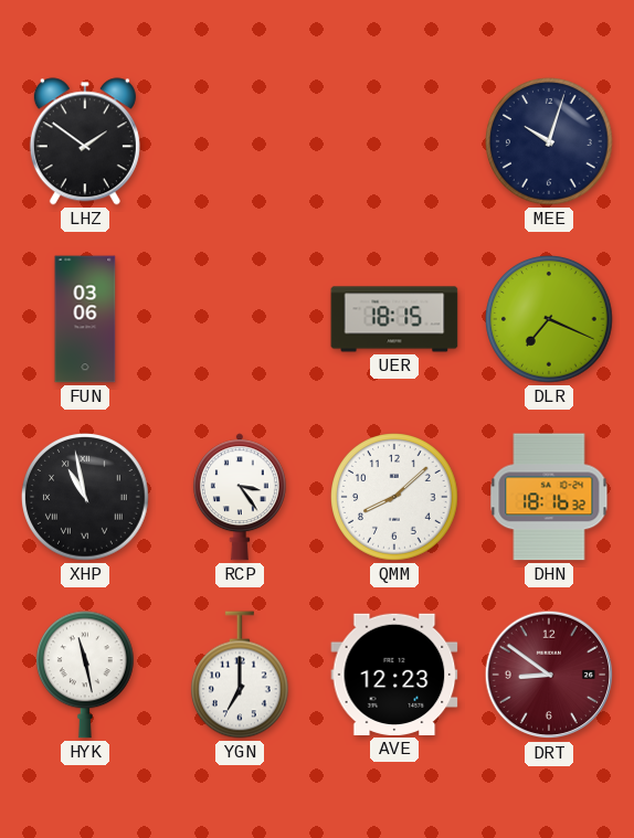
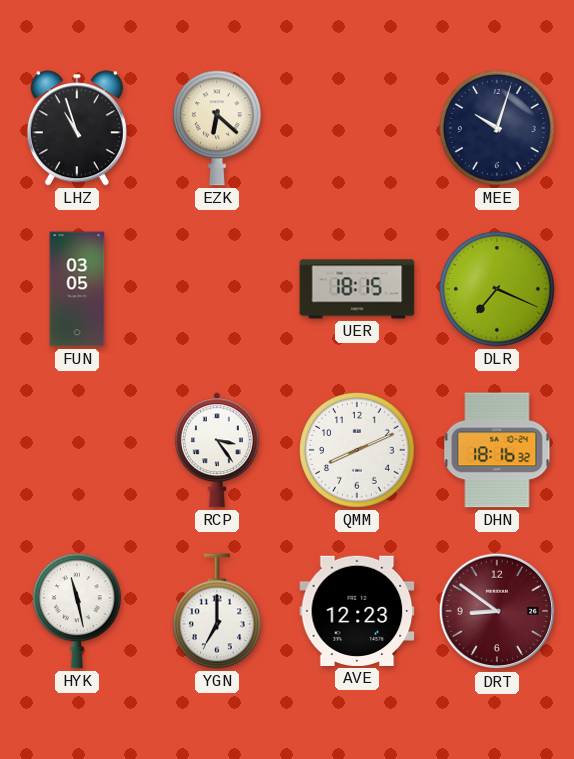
LHZ: 1:51 -> 10:57 (77, 128)
EZK: none -> 6:22 (217, 128)
FUN: 03:06 -> 03:05 (77, 289)
XHP: 10:58 -> none (86, 498)
QMM: 8:08 -> 8:11 (358, 451)
